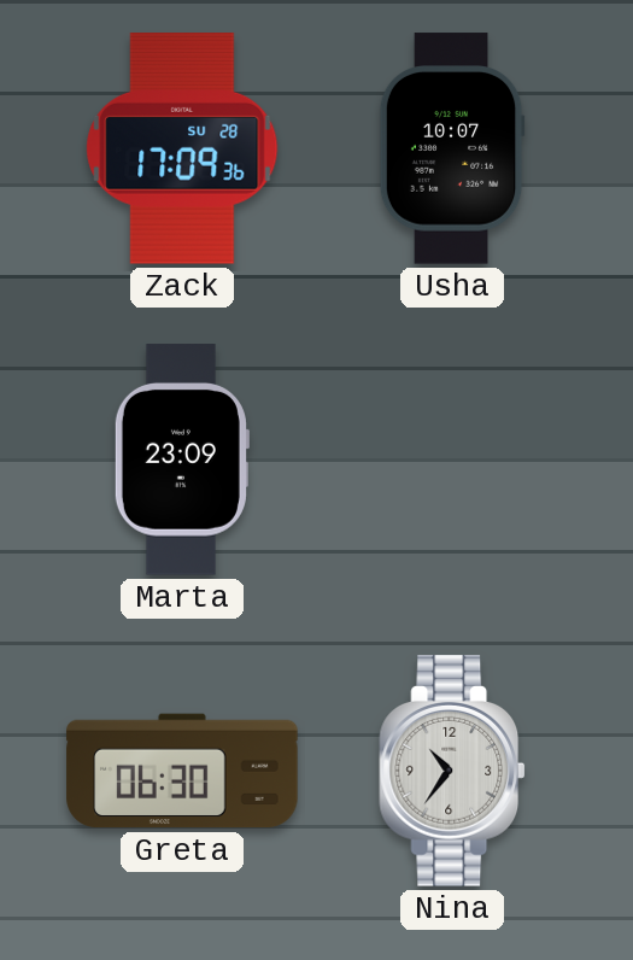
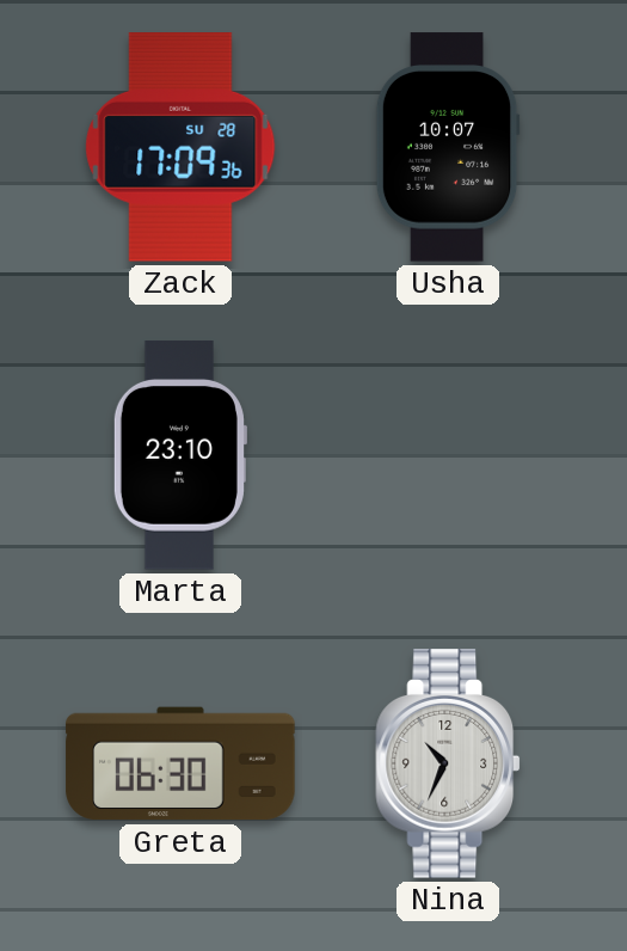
Marta: 23:09 -> 23:10 (179, 455)
Nina: 10:36 -> 10:34 (448, 763)
